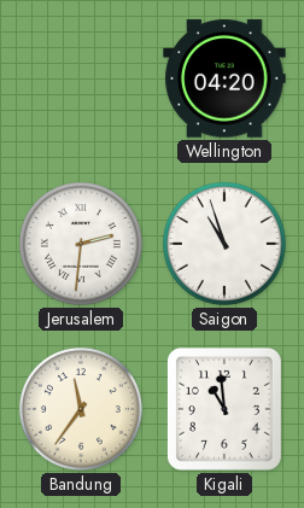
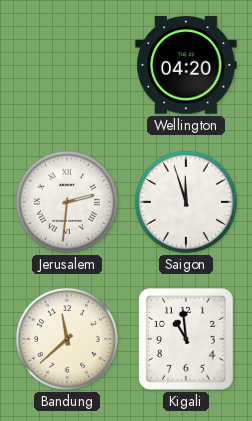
Saigon: 10:57 -> 11:57 (186, 202)
Bandung: 11:36 -> 11:38 (67, 339)
